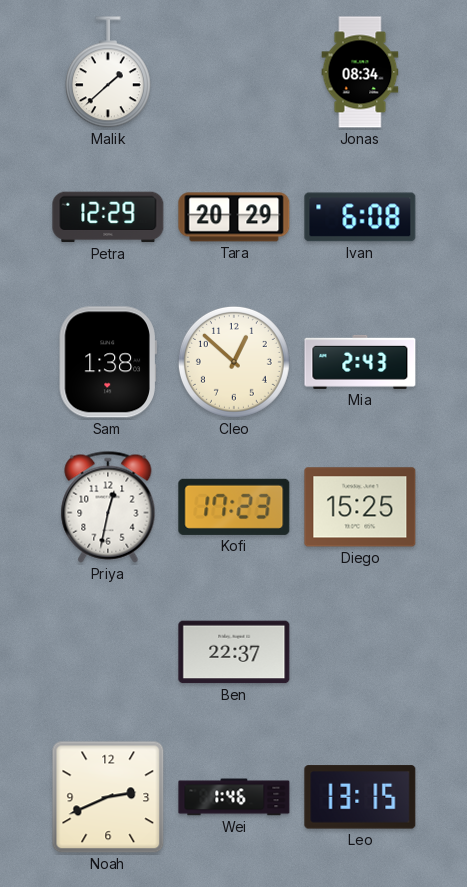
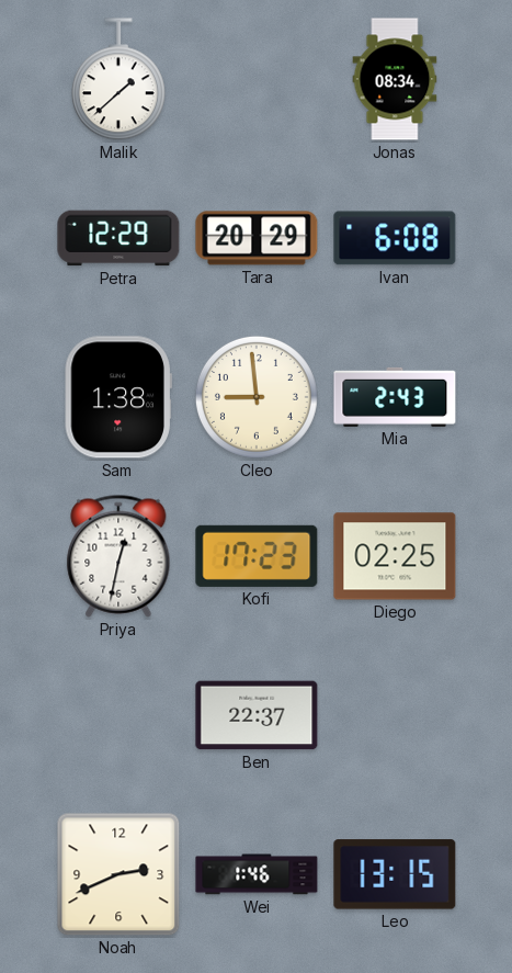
Cleo: 12:52 -> 8:59 (257, 397)
Diego: 15:25 -> 02:25 (395, 556)
